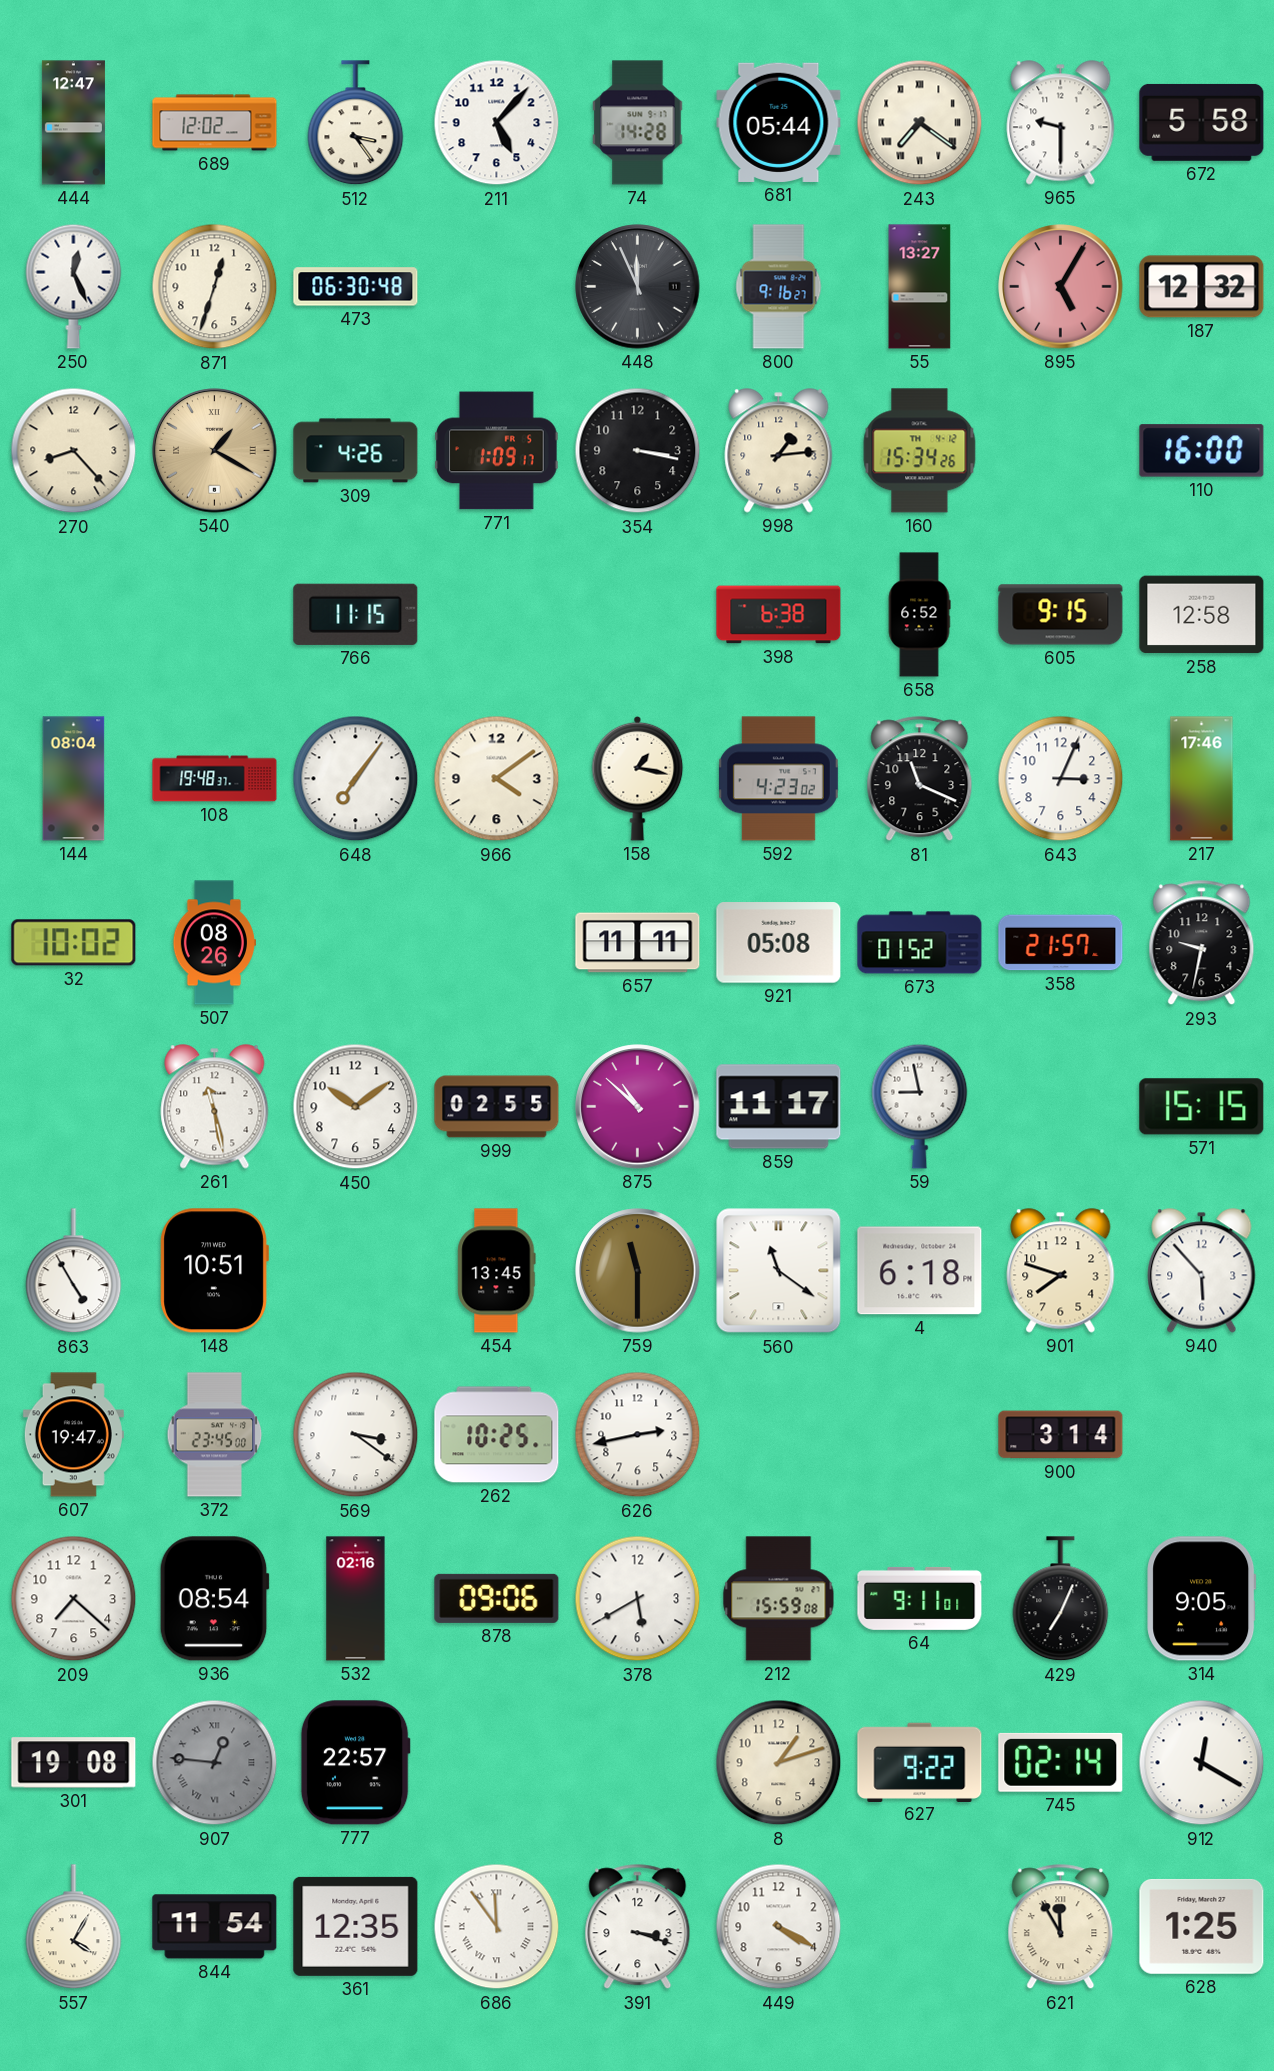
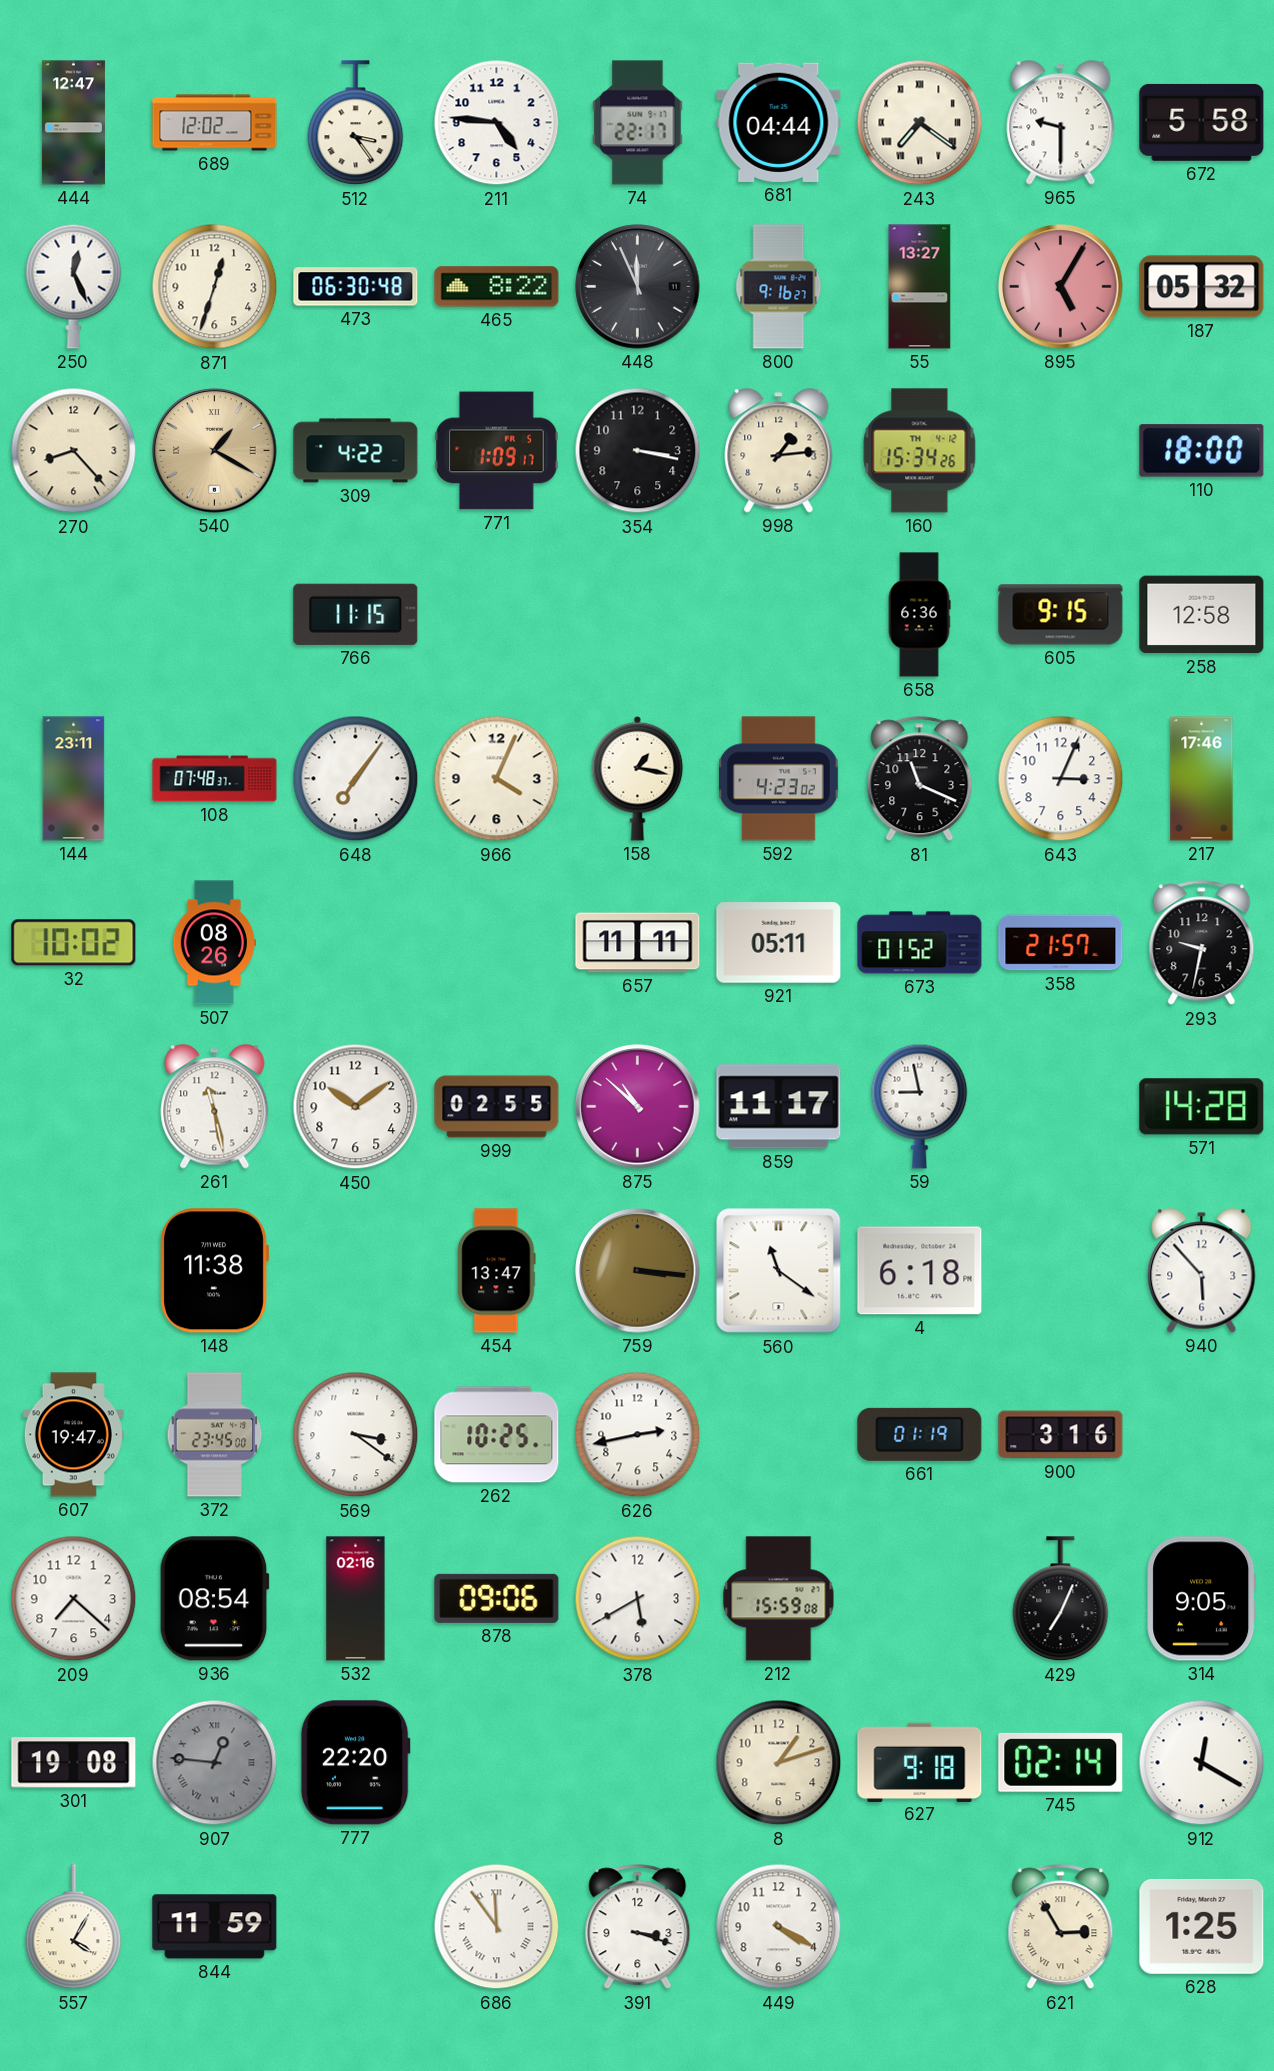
211: 5:07 -> 4:46 (497, 123)
74: 14:28 -> 22:17 (638, 123)
681: 05:44 -> 04:44 (779, 122)
465: none -> 8:22 (497, 287)
187: 12:32 -> 05:32 (1202, 287)
309: 4:26 -> 4:22 (356, 451)
110: 16:00 -> 18:00 (1202, 451)
398: 6:38 -> none (779, 615)
658: 6:52 -> 6:36 (919, 615)
144: 08:04 -> 23:11 (74, 779)
108: 19:48 -> 07:48 (215, 779)
966: 4:09 -> 4:04 (497, 779)
921: 05:08 -> 05:11 (779, 943)
571: 15:15 -> 14:28 (1202, 1107)
863: 4:55 -> none (74, 1271)
148: 10:51 -> 11:38 (214, 1271)
454: 13:45 -> 13:47 (497, 1271)
759: 11:30 -> 3:16 (638, 1271)
901: 7:48 -> none (1061, 1271)
661: none -> 01:19 (920, 1434)
900: 3:14 -> 3:16 (1061, 1435)
64: 9:11 -> none (920, 1598)
777: 22:57 -> 22:20 (355, 1763)
627: 9:22 -> 9:18 (920, 1762)
844: 11:54 -> 11:59 (215, 1927)
361: 12:35 -> none (356, 1926)
621: 11:55 -> 2:55 (1061, 1927)
